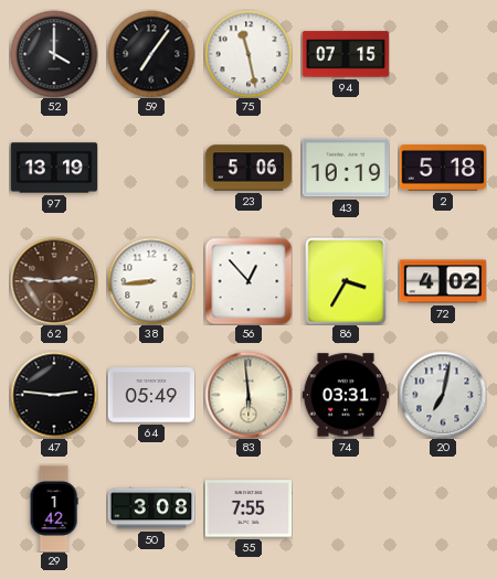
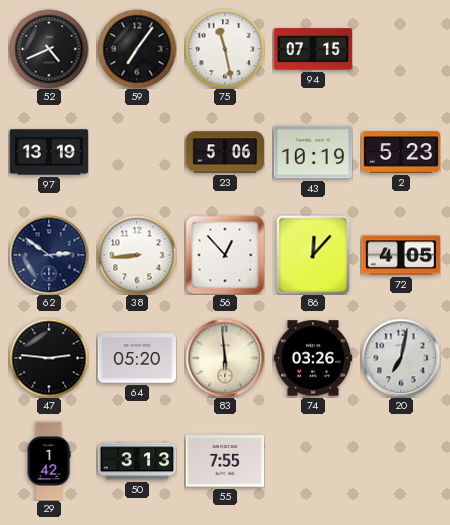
52: 4:00 -> 4:41 (49, 49)
2: 5:18 -> 5:23 (401, 152)
62: 2:46 -> 2:51 (49, 255)
62 dial: brown -> navy (49, 255)
86: 3:35 -> 12:07 (313, 255)
72: 4:02 -> 4:05 (401, 255)
64: 05:49 -> 05:20 (137, 358)
74: 03:31 -> 03:26 (313, 358)
50: 3:08 -> 3:13 (137, 461)
